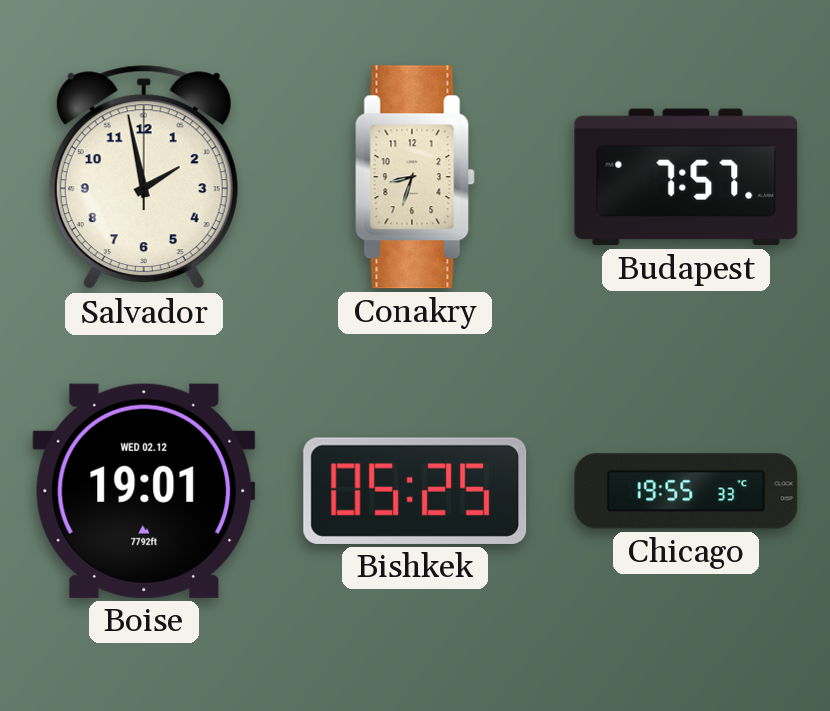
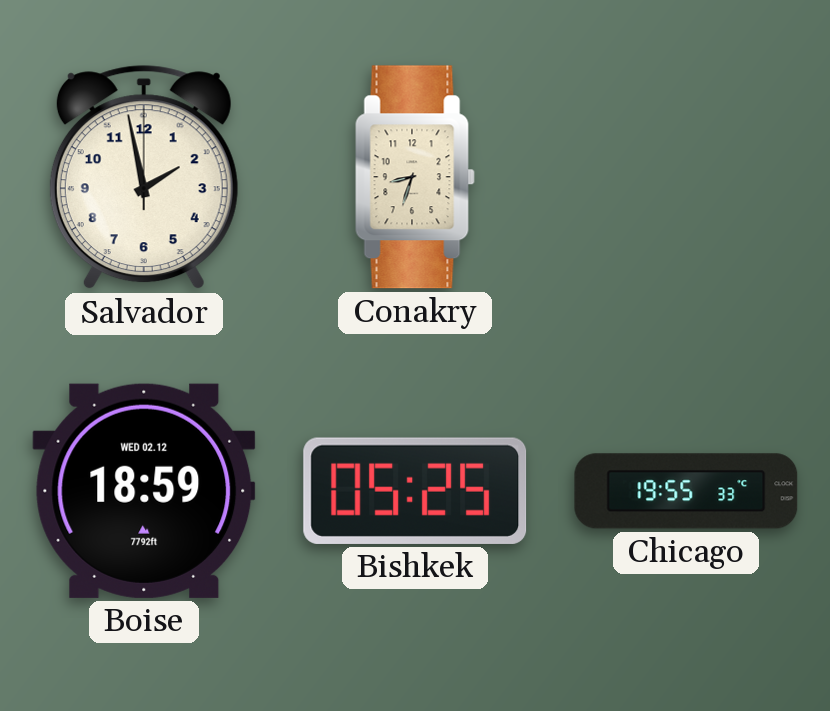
Budapest: 7:57 -> none (686, 177)
Boise: 19:01 -> 18:59 (144, 491)
